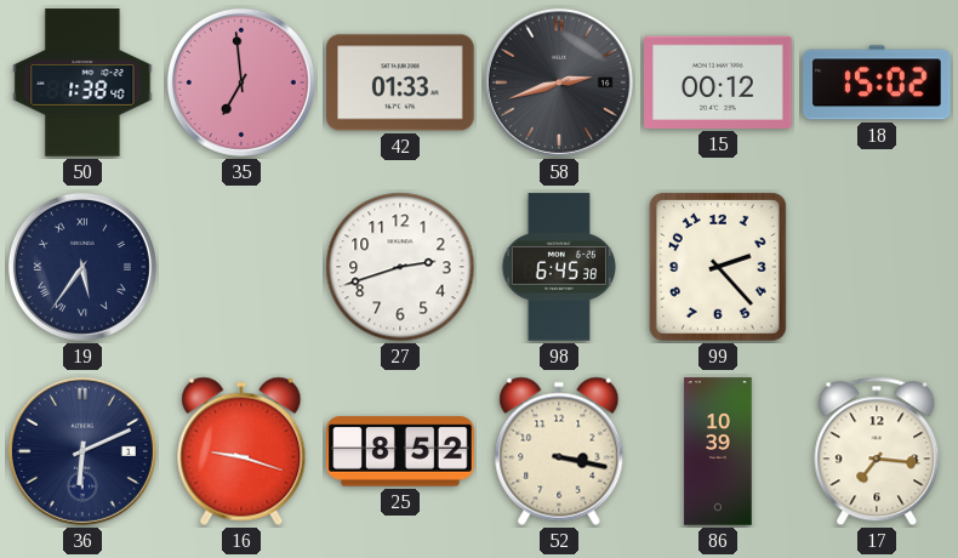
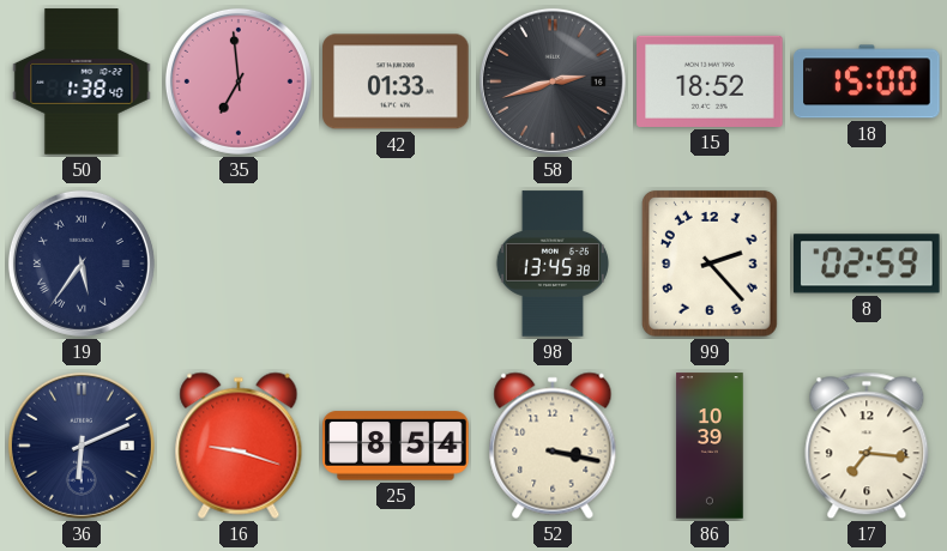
15: 00:12 -> 18:52 (710, 81)
18: 15:02 -> 15:00 (867, 81)
27: 2:42 -> none (400, 267)
98: 6:45 -> 13:45 (551, 264)
8: none -> 02:59 (868, 264)
25: 8:52 -> 8:54 (396, 446)
